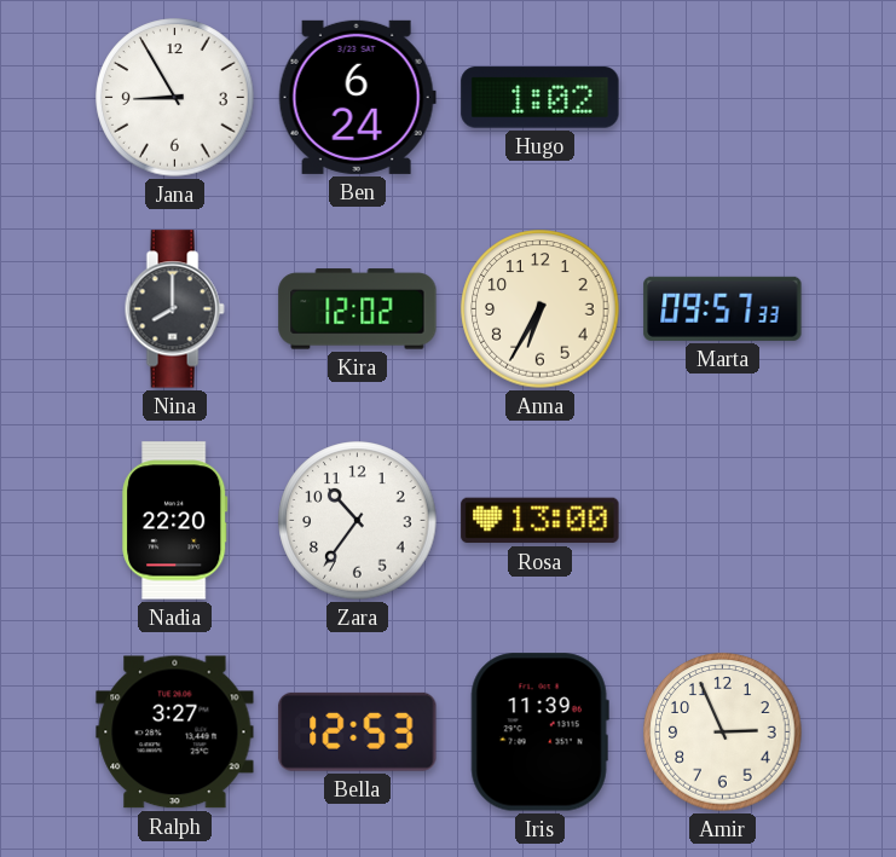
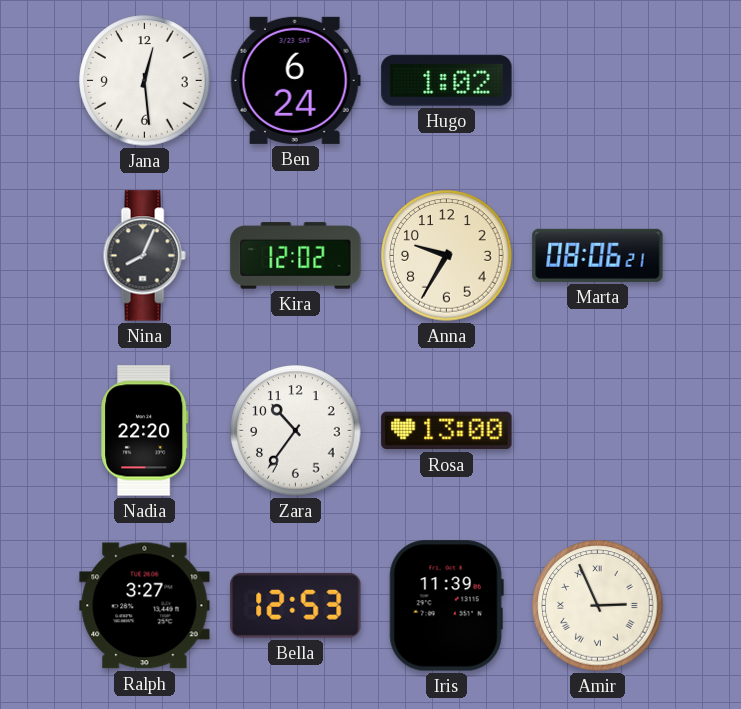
Jana: 8:55 -> 12:29 (145, 81)
Nina: 8:00 -> 8:04 (144, 256)
Anna: 6:35 -> 9:35 (447, 256)
Marta: 09:57 -> 08:06 (598, 255)
Amir numerals: Arabic -> Roman (598, 606)
